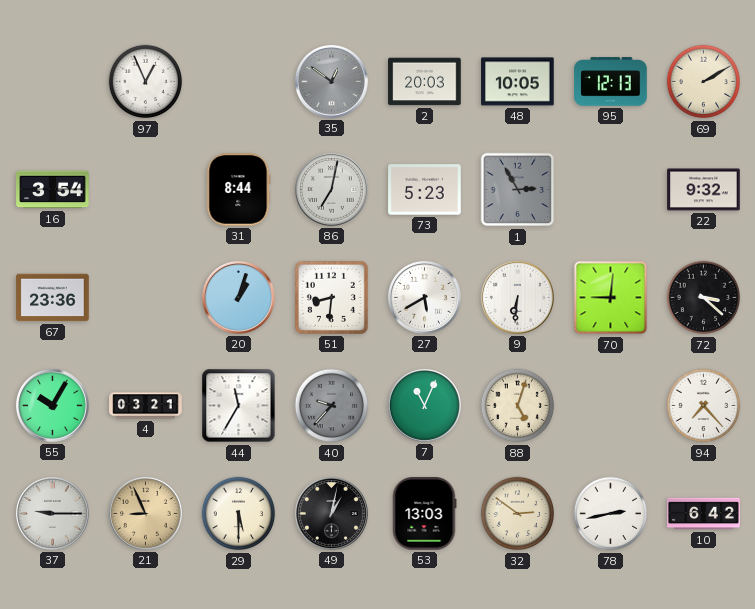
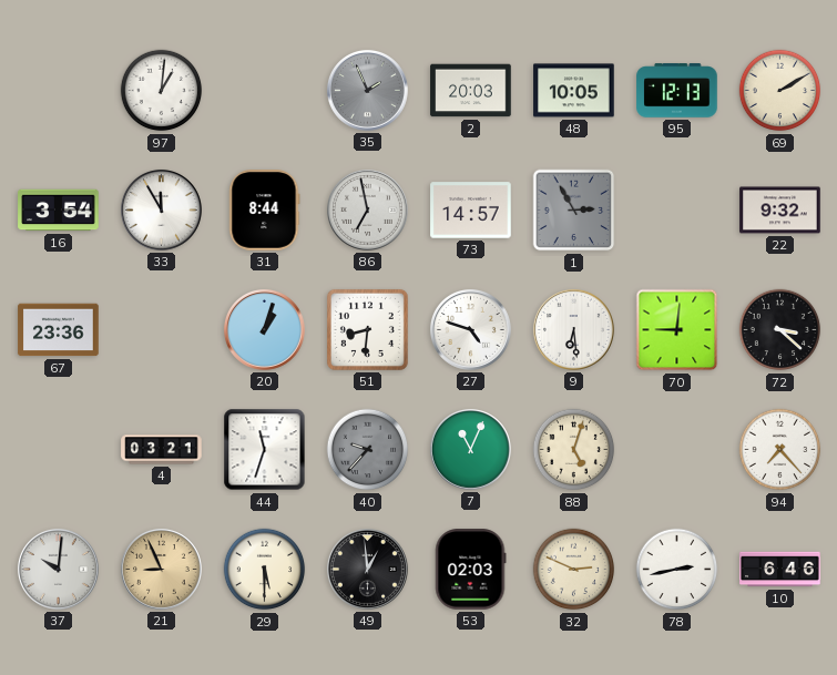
97: 12:56 -> 1:01 (162, 91)
35: 12:51 -> 1:56 (367, 90)
33: none -> 11:55 (161, 209)
86: 7:02 -> 6:58 (367, 209)
73: 5:23 -> 14:57 (471, 211)
27: 5:40 -> 4:48 (470, 329)
9: 6:31 -> 6:29 (573, 329)
55: 10:05 -> none (52, 405)
44: 11:35 -> 11:33 (265, 450)
37: 9:15 -> 10:01 (58, 569)
49: 1:02 -> 12:59 (367, 569)
53: 13:03 -> 02:03 (470, 570)
32: 2:51 -> 2:49 (574, 570)
10: 6:42 -> 6:46 (780, 570)
